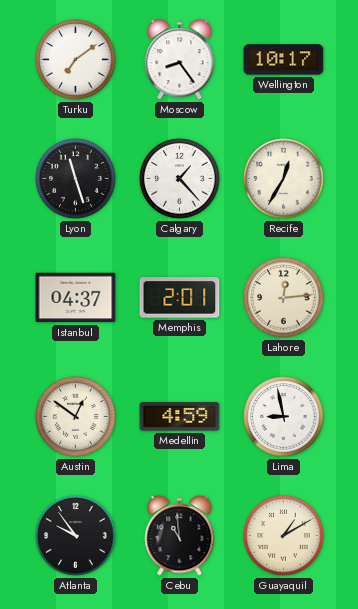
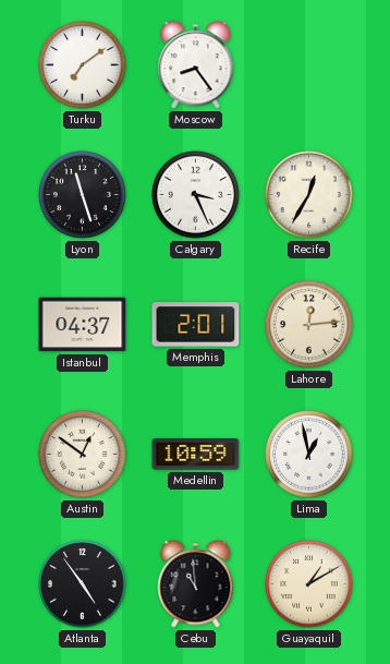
Wellington: 10:17 -> none (284, 60)
Calgary: 1:23 -> 3:26 (196, 195)
Medellin: 4:59 -> 10:59 (196, 455)
Lima: 8:58 -> 12:58 (309, 455)
Atlanta: 9:54 -> 4:54 (83, 584)
